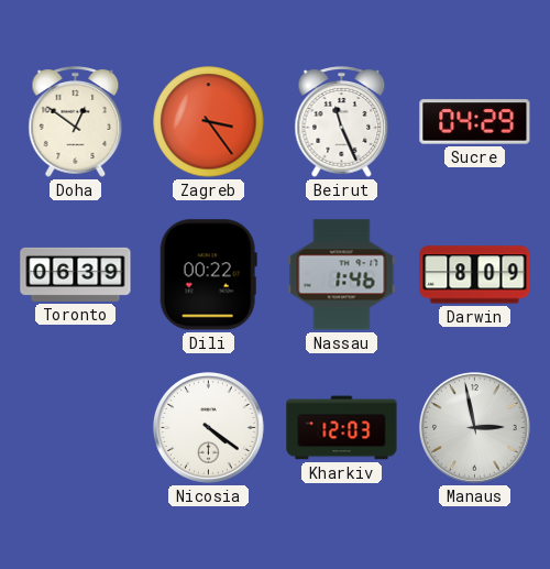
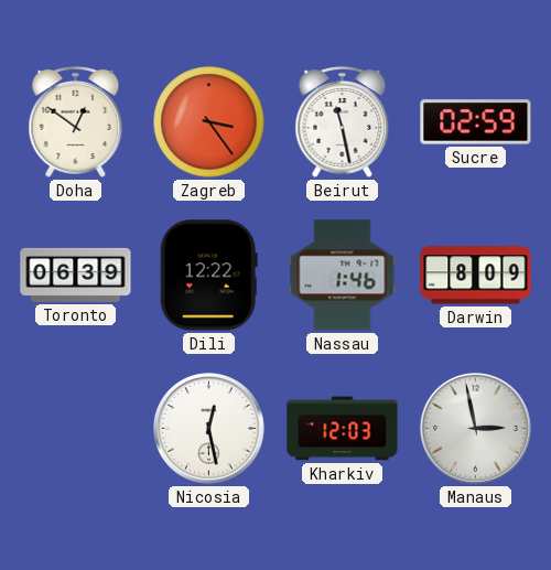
Beirut: 11:26 -> 11:28 (343, 122)
Sucre: 04:29 -> 02:59 (476, 122)
Dili: 00:22 -> 12:22 (208, 276)
Nicosia: 4:21 -> 12:28 (209, 429)
